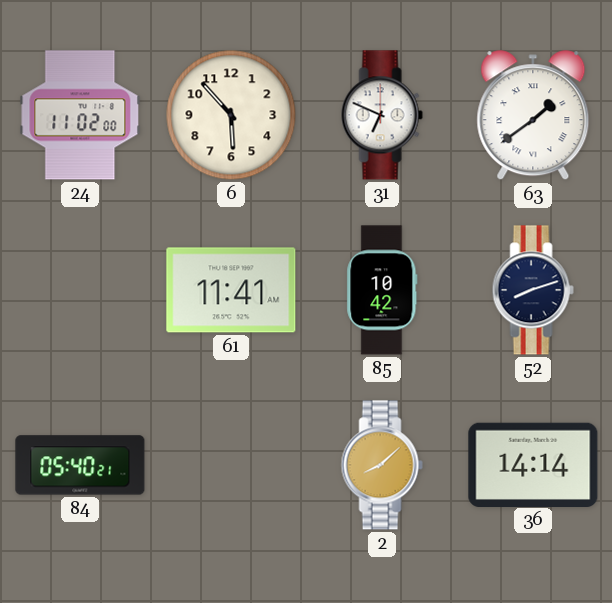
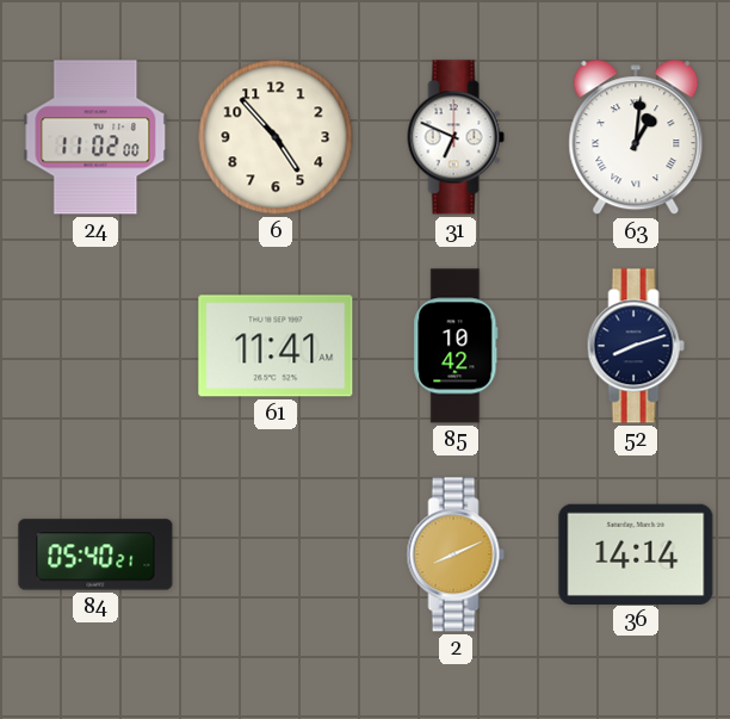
6: 5:53 -> 4:53 (276, 137)
63: 1:39 -> 1:01 (636, 138)
2: 8:08 -> 8:11 (456, 554)
